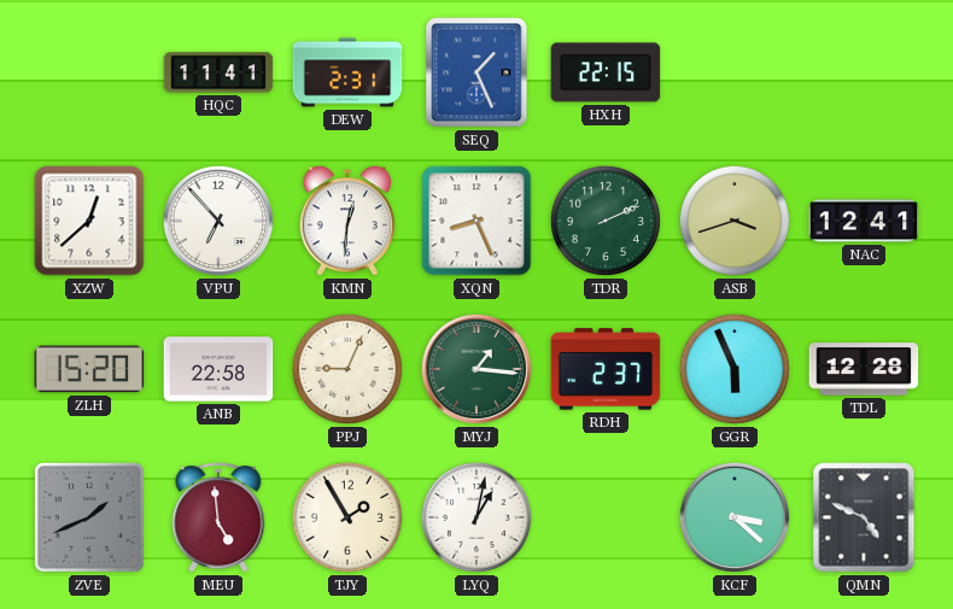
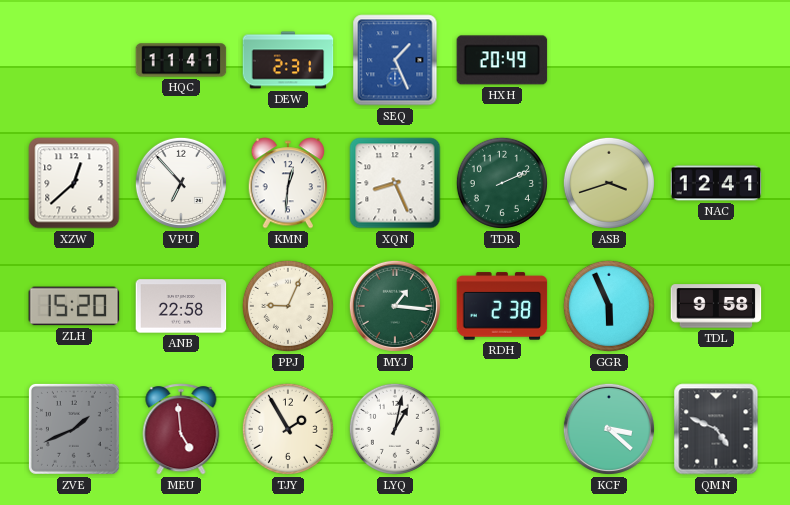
HXH: 22:15 -> 20:49 (502, 60)
RDH: 2:37 -> 2:38 (502, 306)
TDL: 12:28 -> 9:58 (716, 306)
